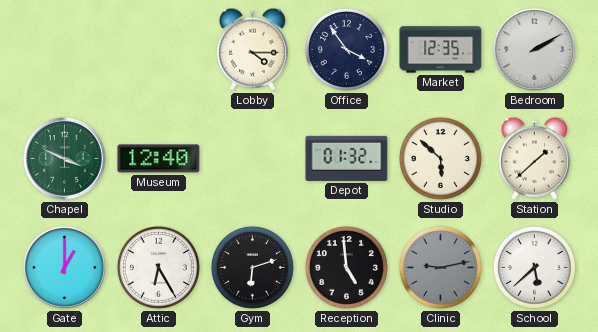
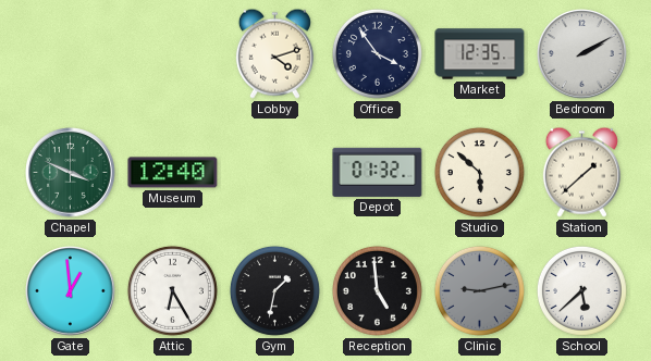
Lobby: 4:15 -> 4:12 (274, 53)
Gate: 1:00 -> 12:59 (71, 291)
Gym: 6:12 -> 1:32 (274, 290)
